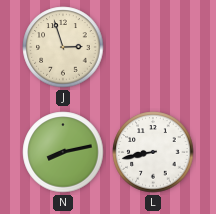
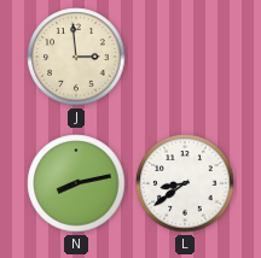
J: 2:57 -> 2:59 (76, 57)
L: 8:43 -> 8:39 (185, 183)
